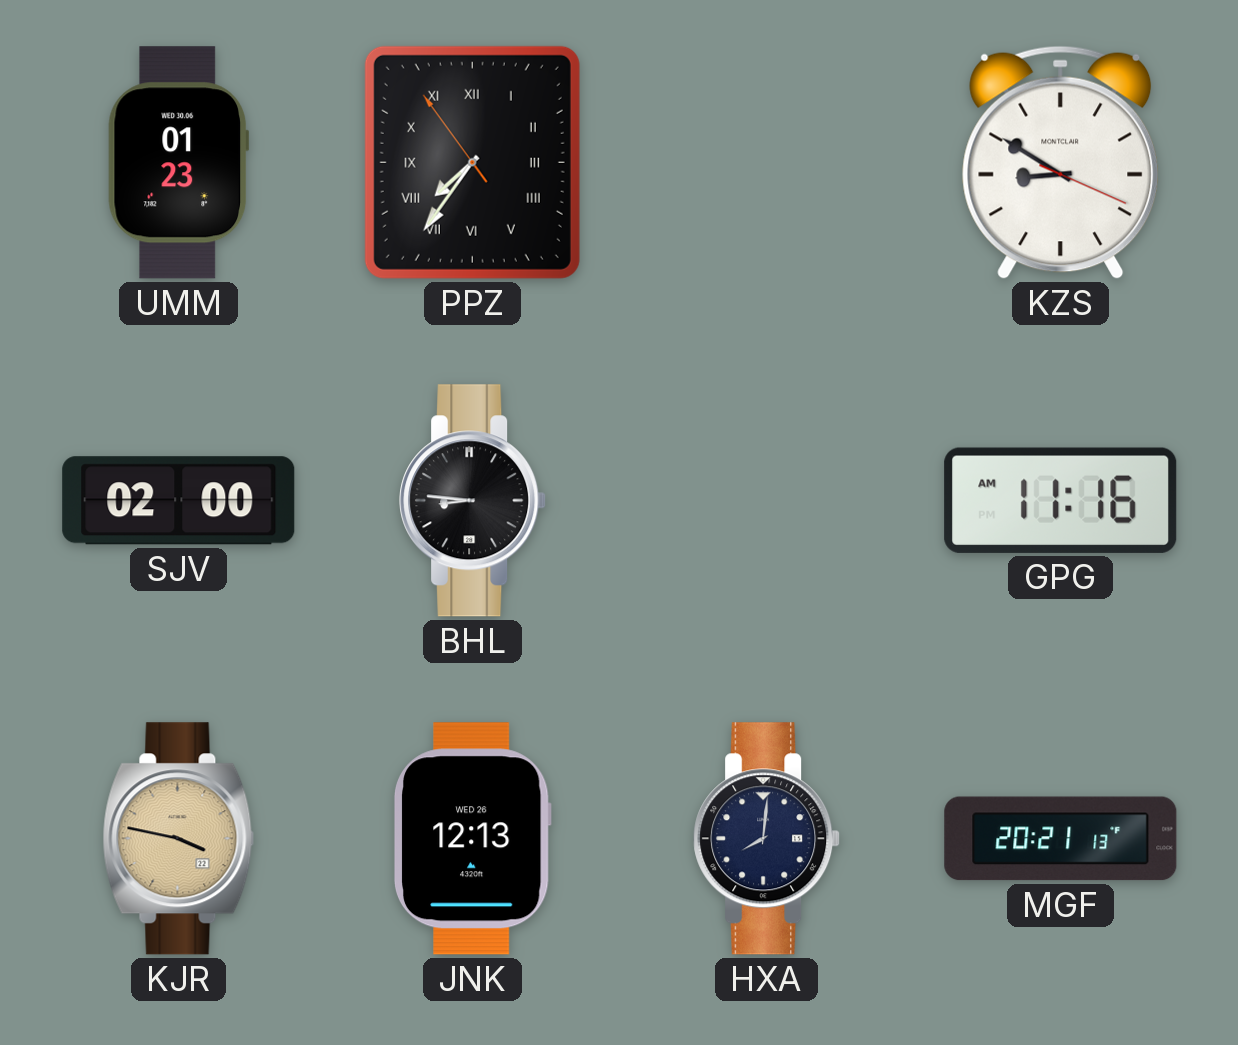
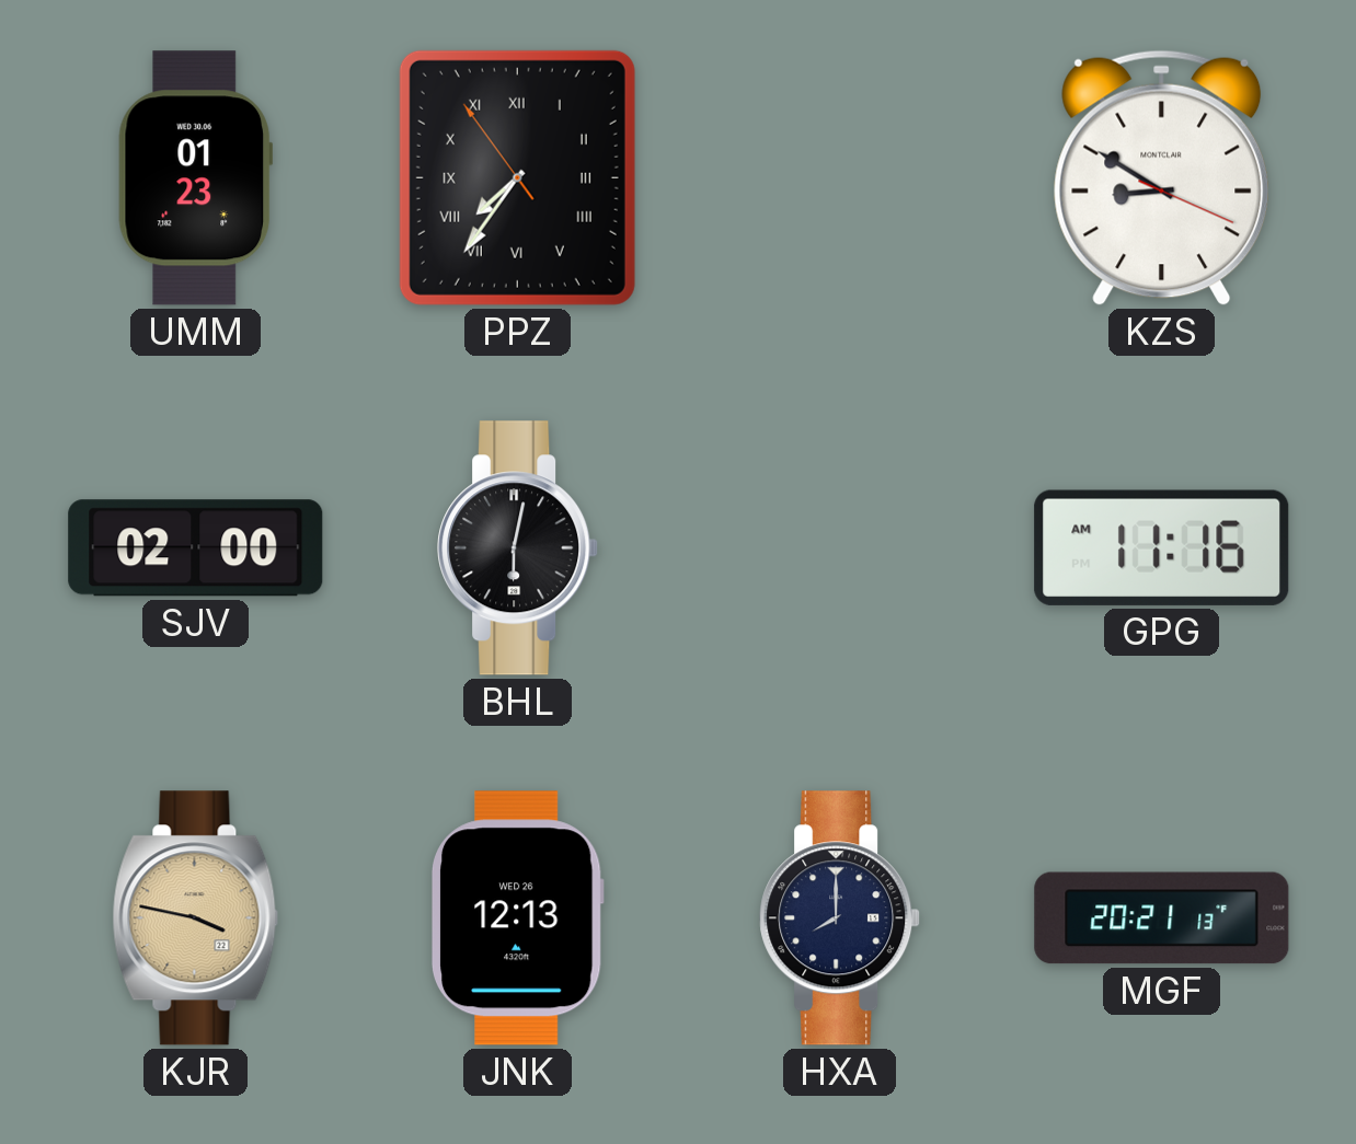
BHL: 8:46 -> 6:02 (518, 548)
HXA: 8:01 -> 8:00 (840, 918)
